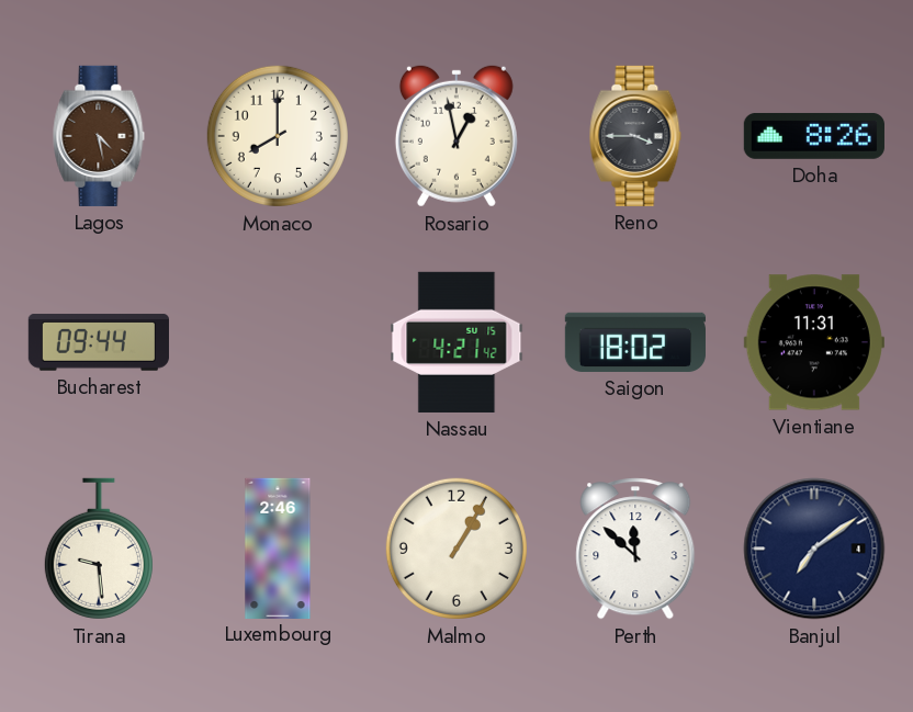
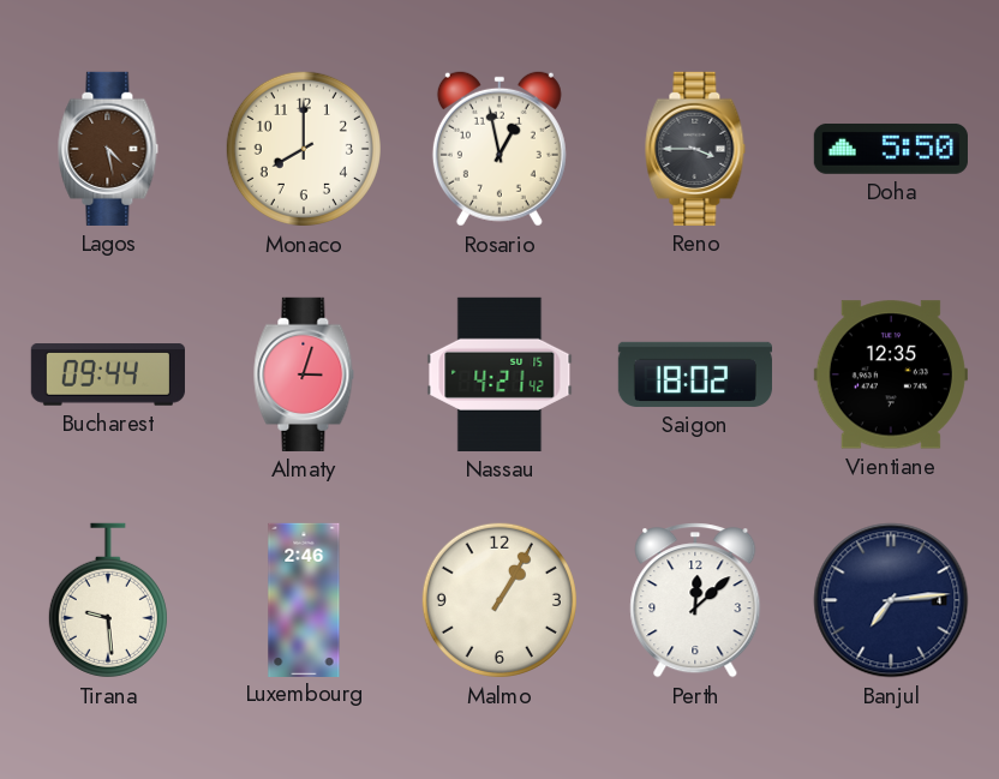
Doha: 8:26 -> 5:50 (891, 149)
Almaty: none -> 3:03 (304, 374)
Vientiane: 11:31 -> 12:35 (891, 374)
Perth: 11:52 -> 12:08 (695, 600)
Banjul: 7:09 -> 7:14 (891, 600)
